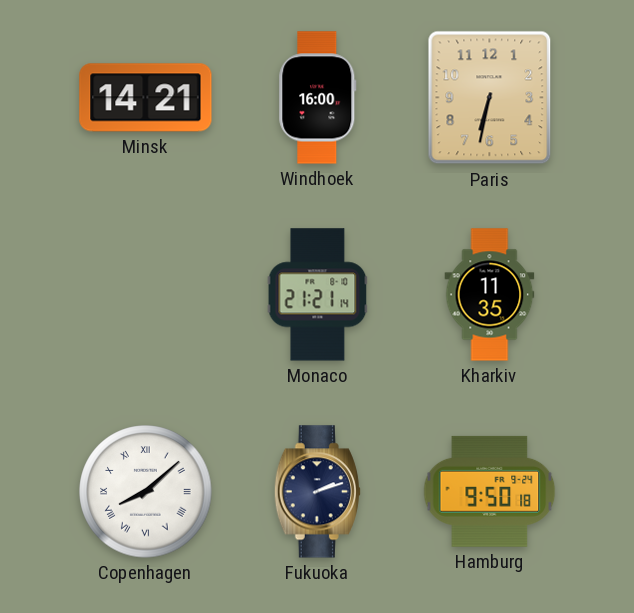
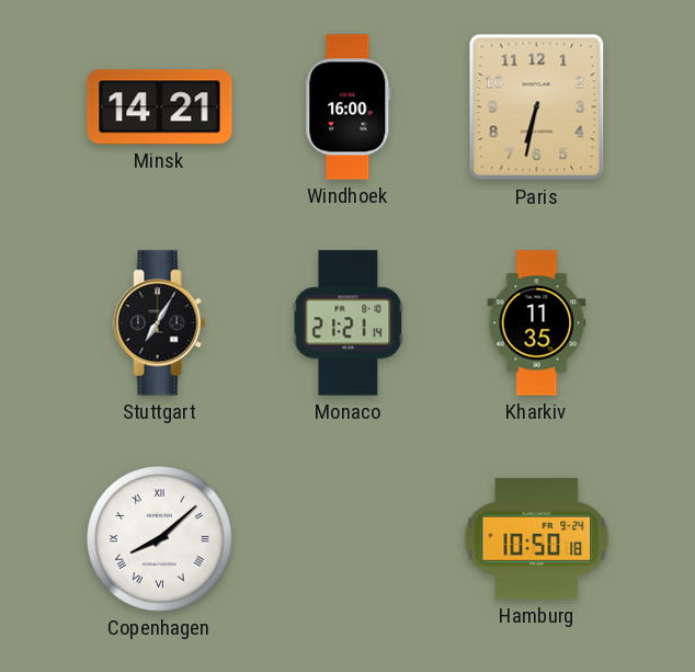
Stuttgart: none -> 7:05 (160, 323)
Fukuoka: 2:12 -> none (317, 492)
Hamburg: 9:50 -> 10:50 (537, 538)
